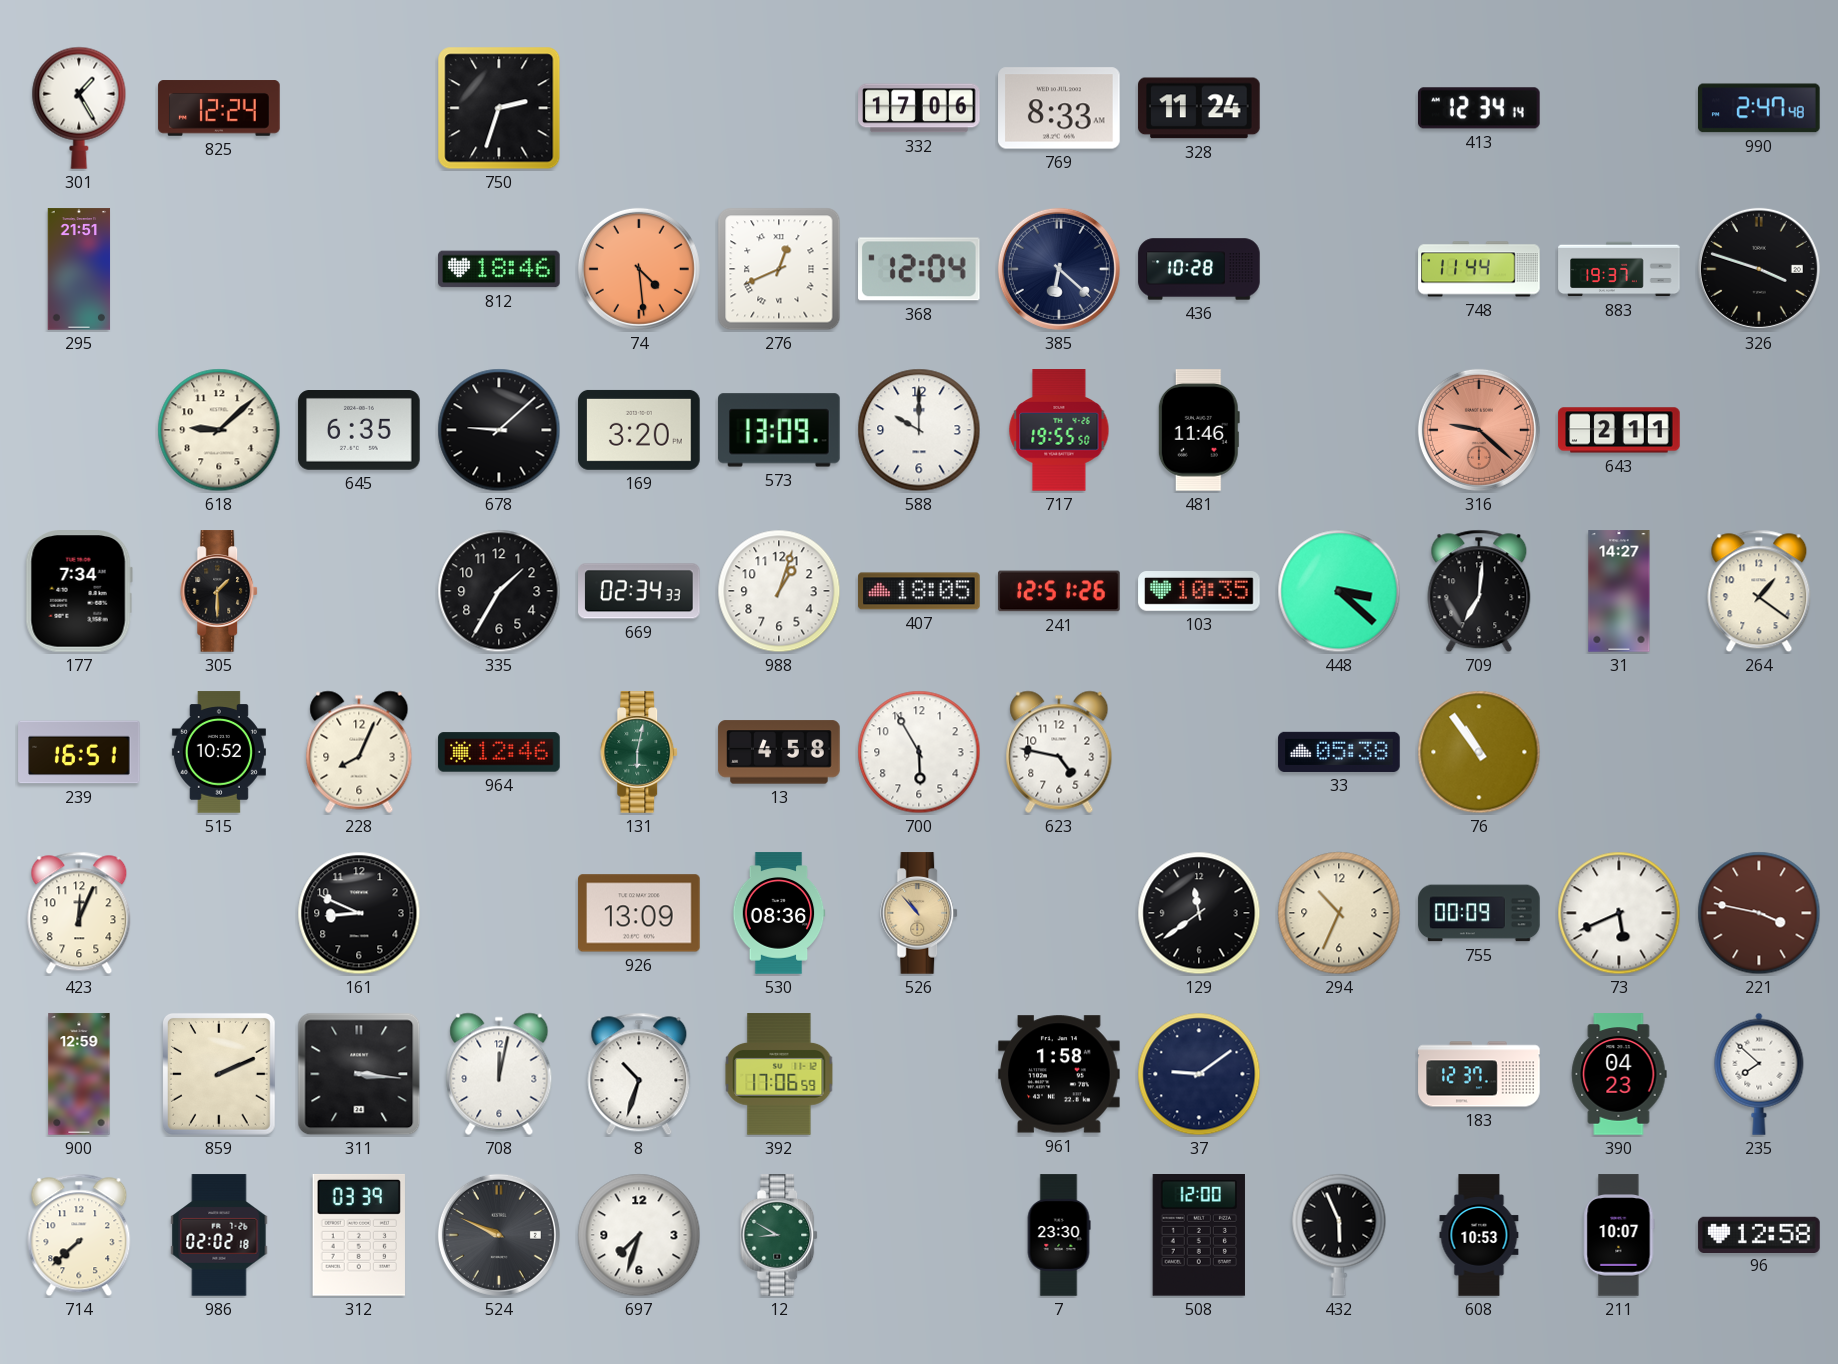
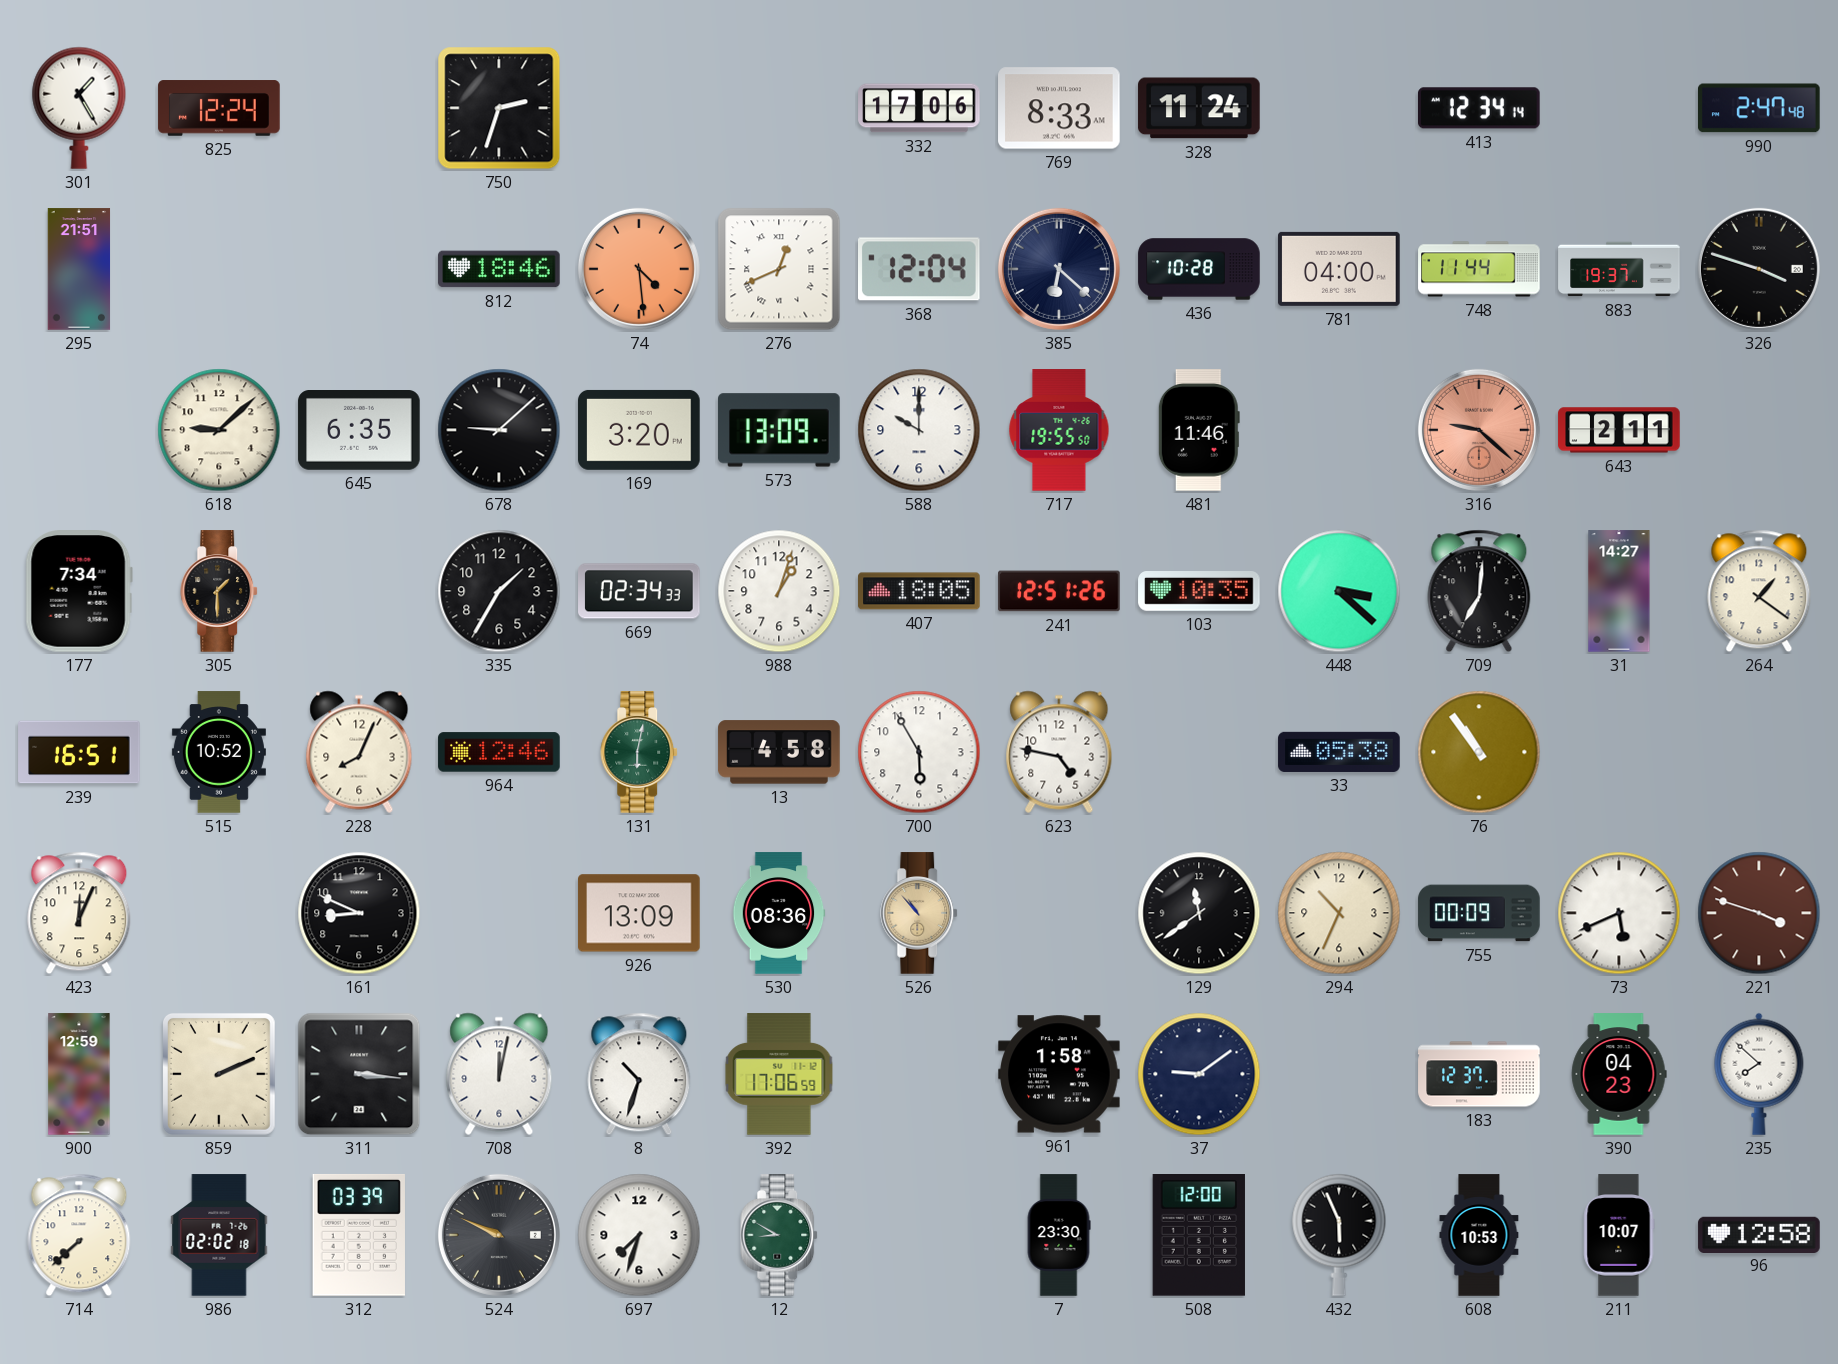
781: none -> 04:00 (1339, 269)
221: 3:47 -> 3:48 (1759, 913)
